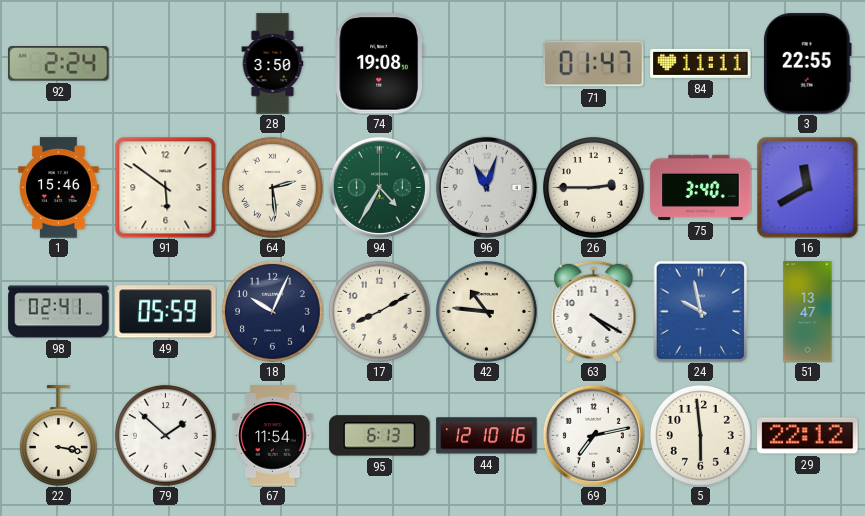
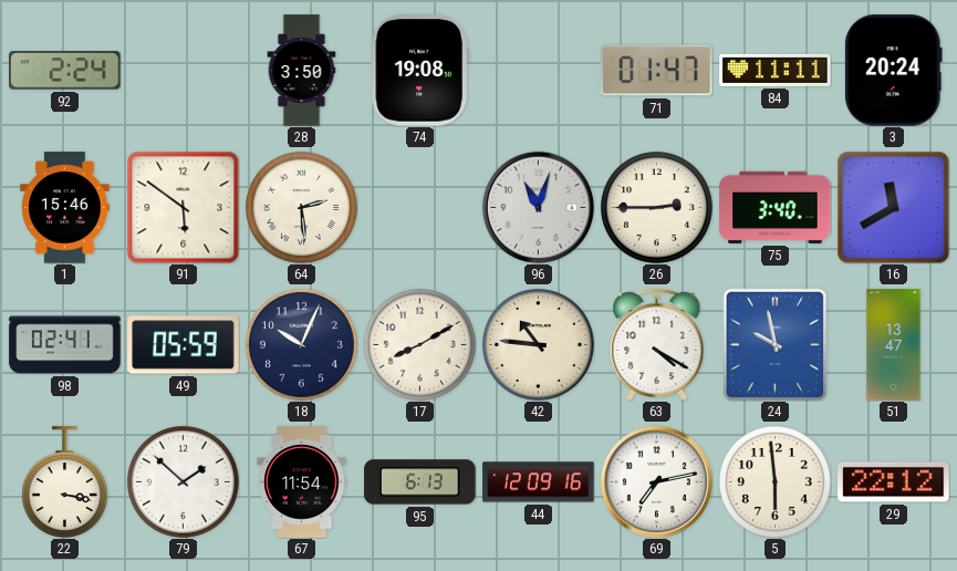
3: 22:55 -> 20:24 (893, 71)
94: 4:35 -> none (379, 187)
44: 12:10 -> 12:09 (539, 482)
